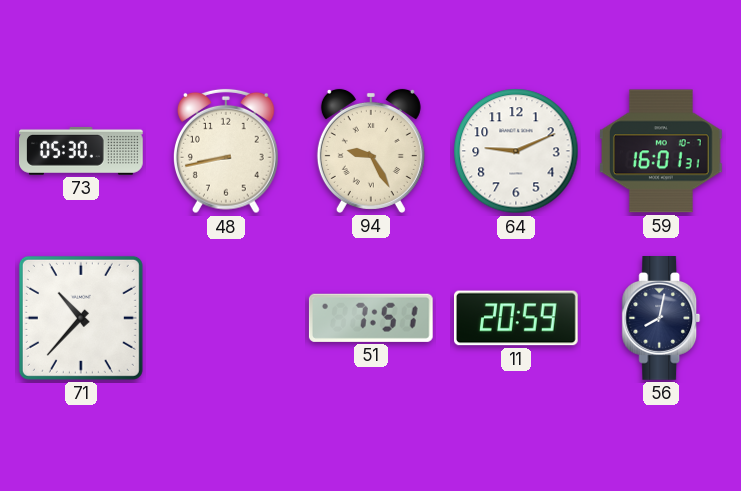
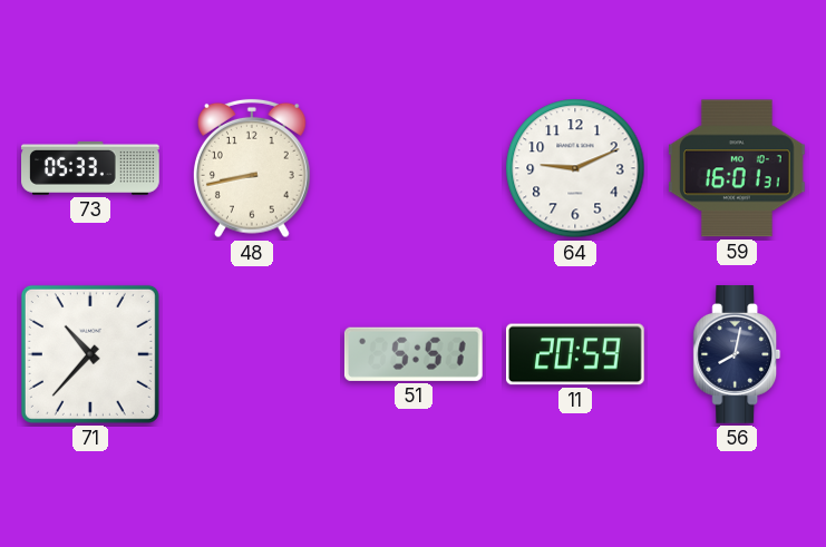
73: 05:30 -> 05:33 (91, 168)
94: 9:25 -> none (371, 151)
51: 7:51 -> 5:51 (414, 354)
